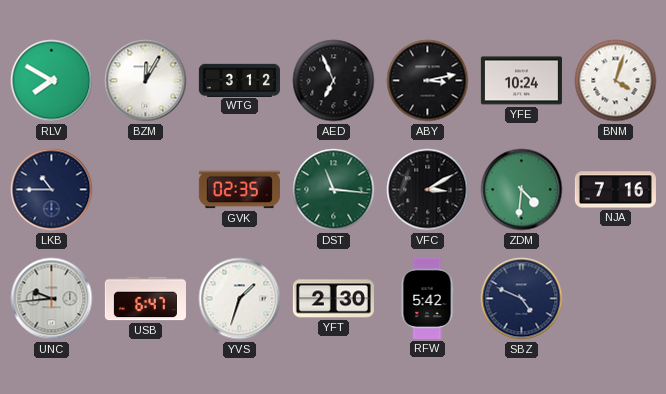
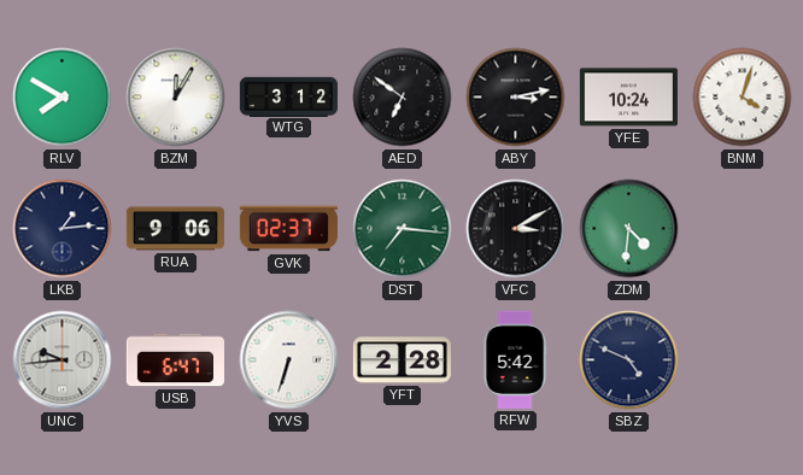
AED: 6:56 -> 6:51 (403, 98)
LKB: 10:45 -> 1:14 (63, 229)
RUA: none -> 9:06 (175, 229)
GVK: 02:35 -> 02:37 (288, 229)
DST: 11:16 -> 7:16 (403, 229)
NJA: 7:16 -> none (615, 190)
YVS: 1:33 -> 6:33 (289, 360)
YFT: 2:30 -> 2:28 (401, 360)
